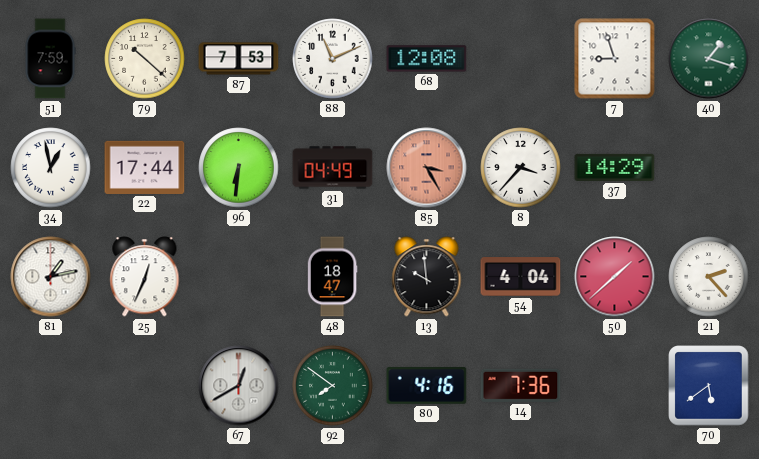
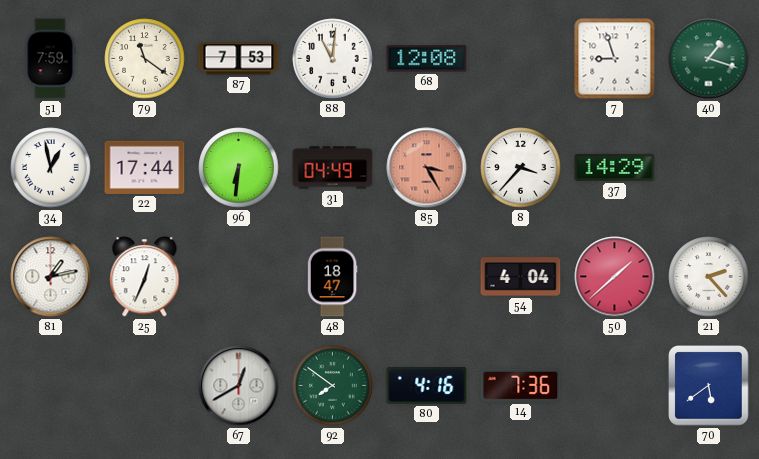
79: 10:22 -> 11:21 (145, 59)
88: 11:11 -> 11:01 (333, 59)
13: 9:59 -> none (427, 277)
